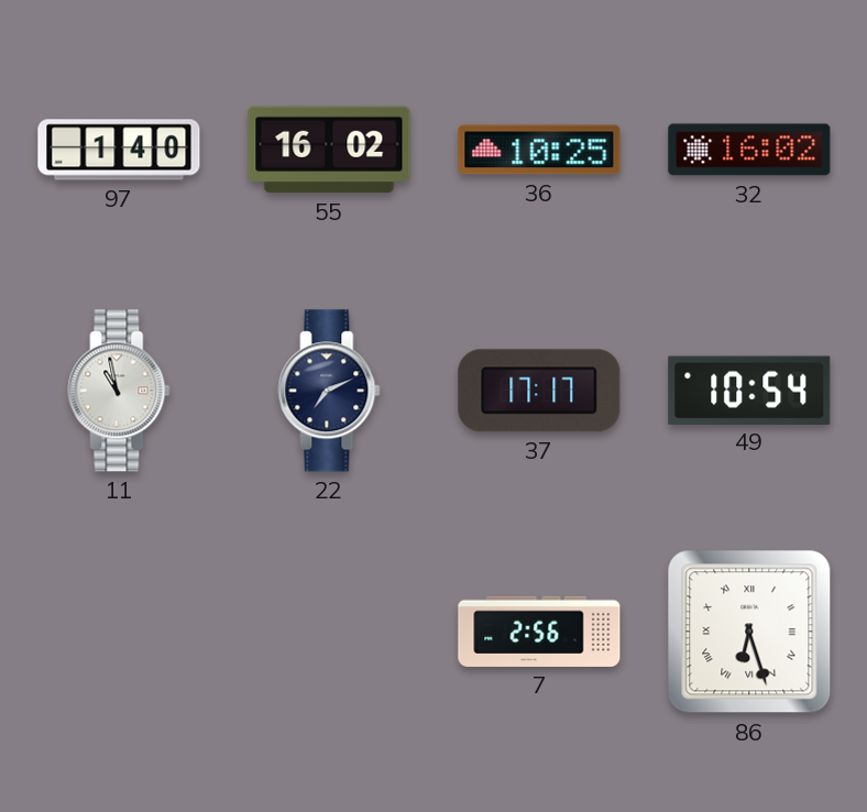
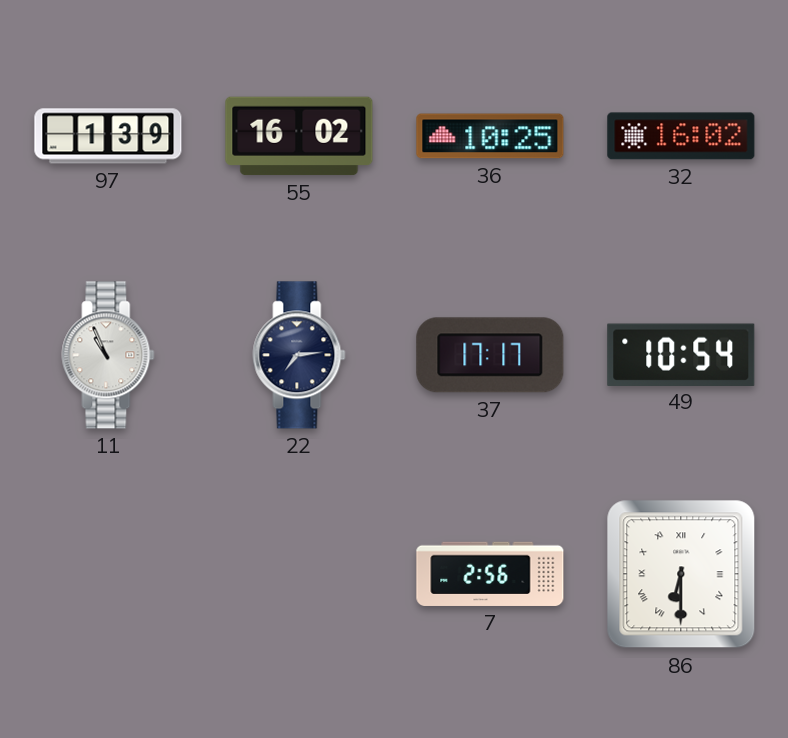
97: 1:40 -> 1:39 (108, 136)
11: 10:58 -> 10:56 (108, 355)
22: 7:11 -> 7:14 (299, 355)
86: 6:27 -> 6:30 (681, 574)
